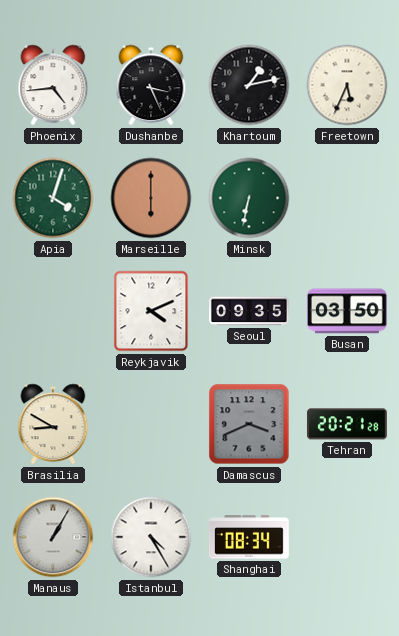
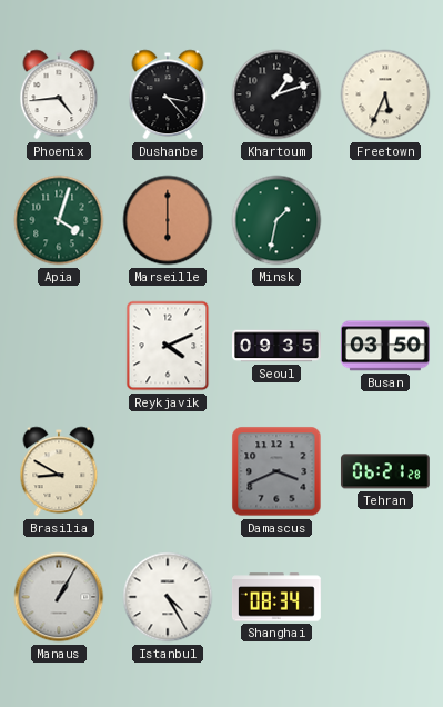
Dushanbe: 3:26 -> 3:23 (168, 94)
Khartoum: 1:13 -> 1:12 (276, 94)
Minsk: 6:32 -> 1:32 (276, 220)
Tehran: 20:21 -> 06:21 (385, 471)
